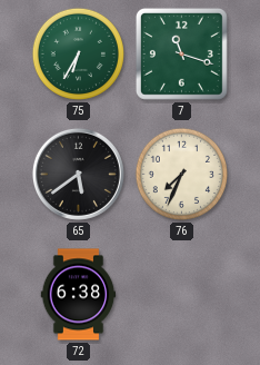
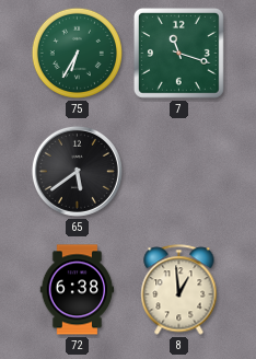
76: 7:34 -> none (181, 174)
8: none -> 12:59 (179, 290)
